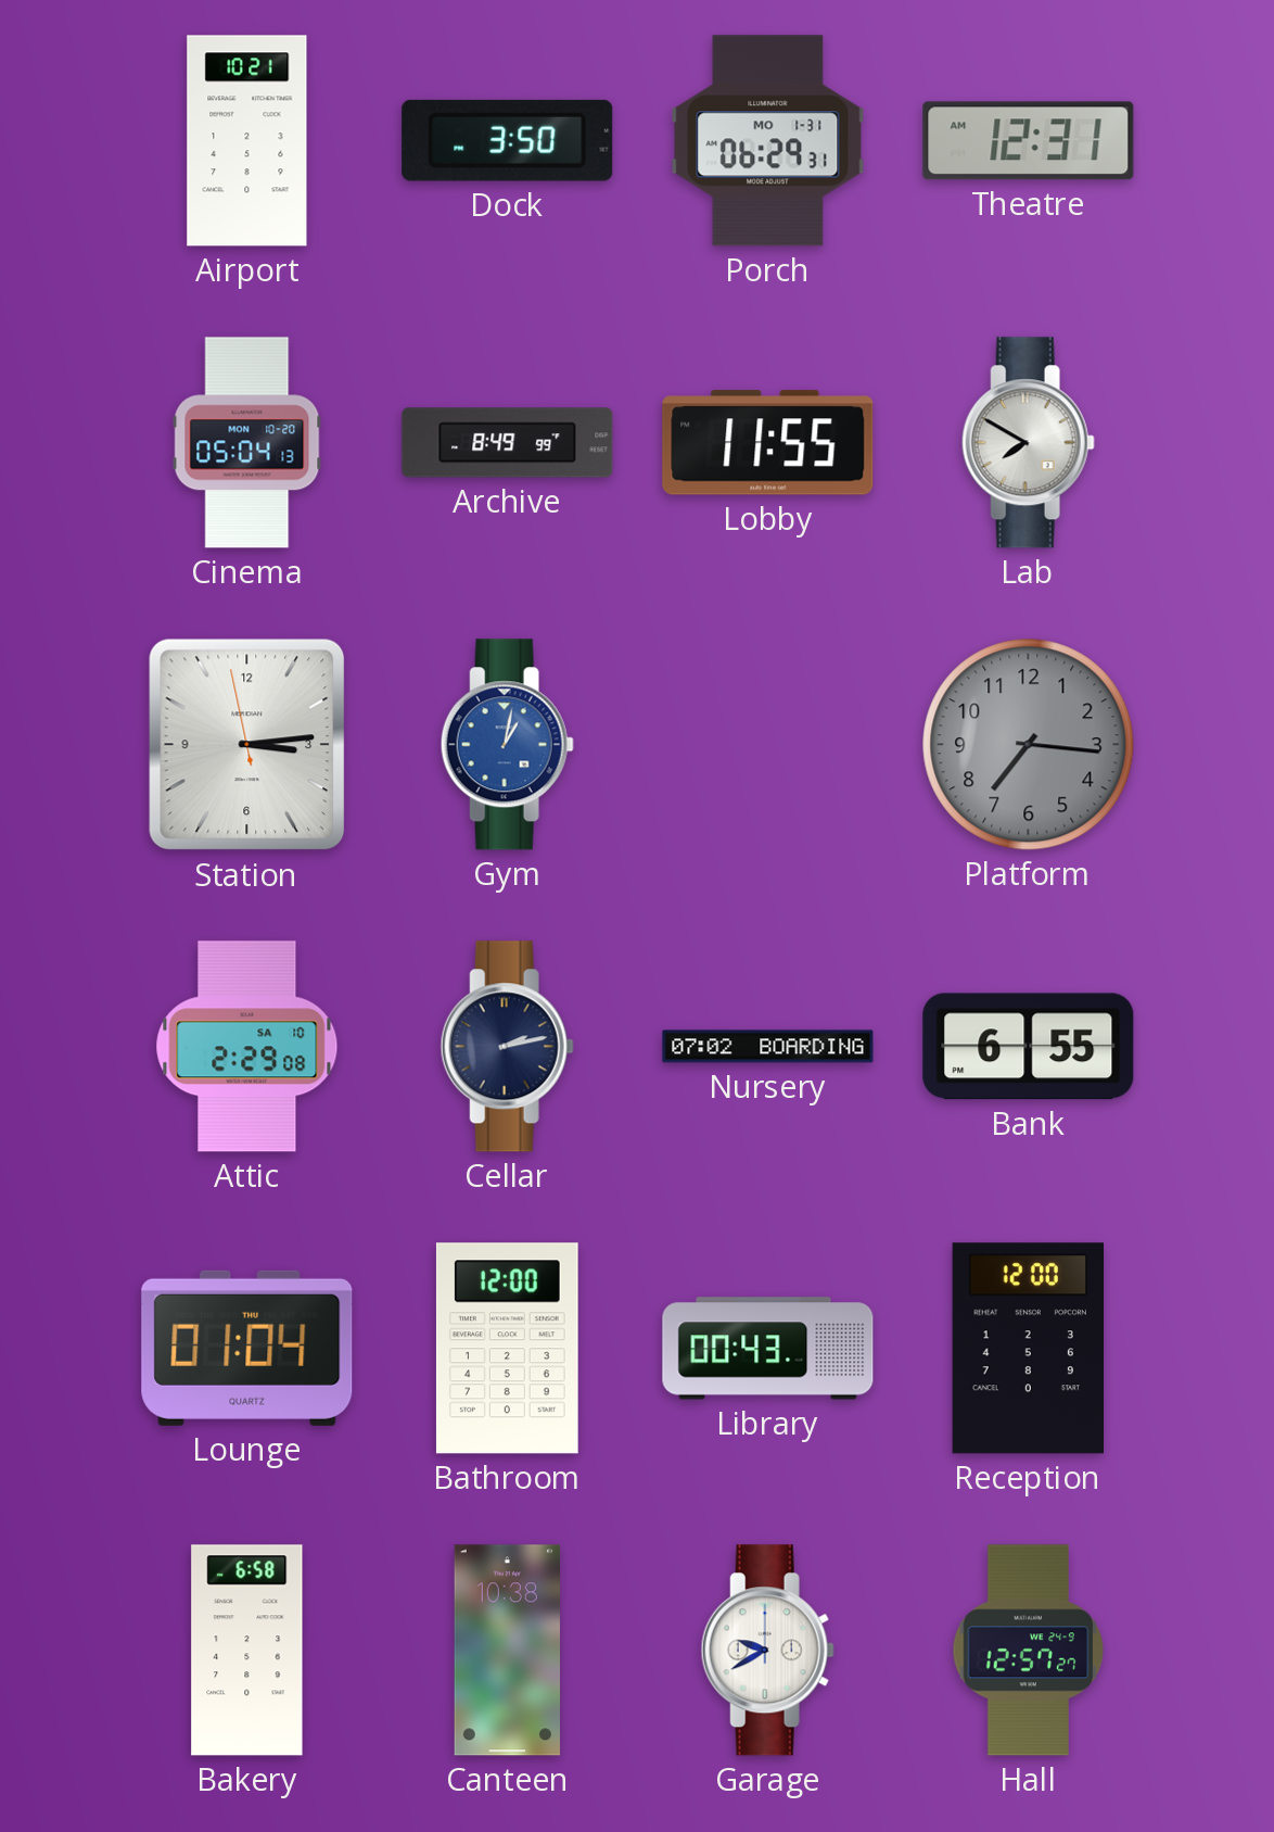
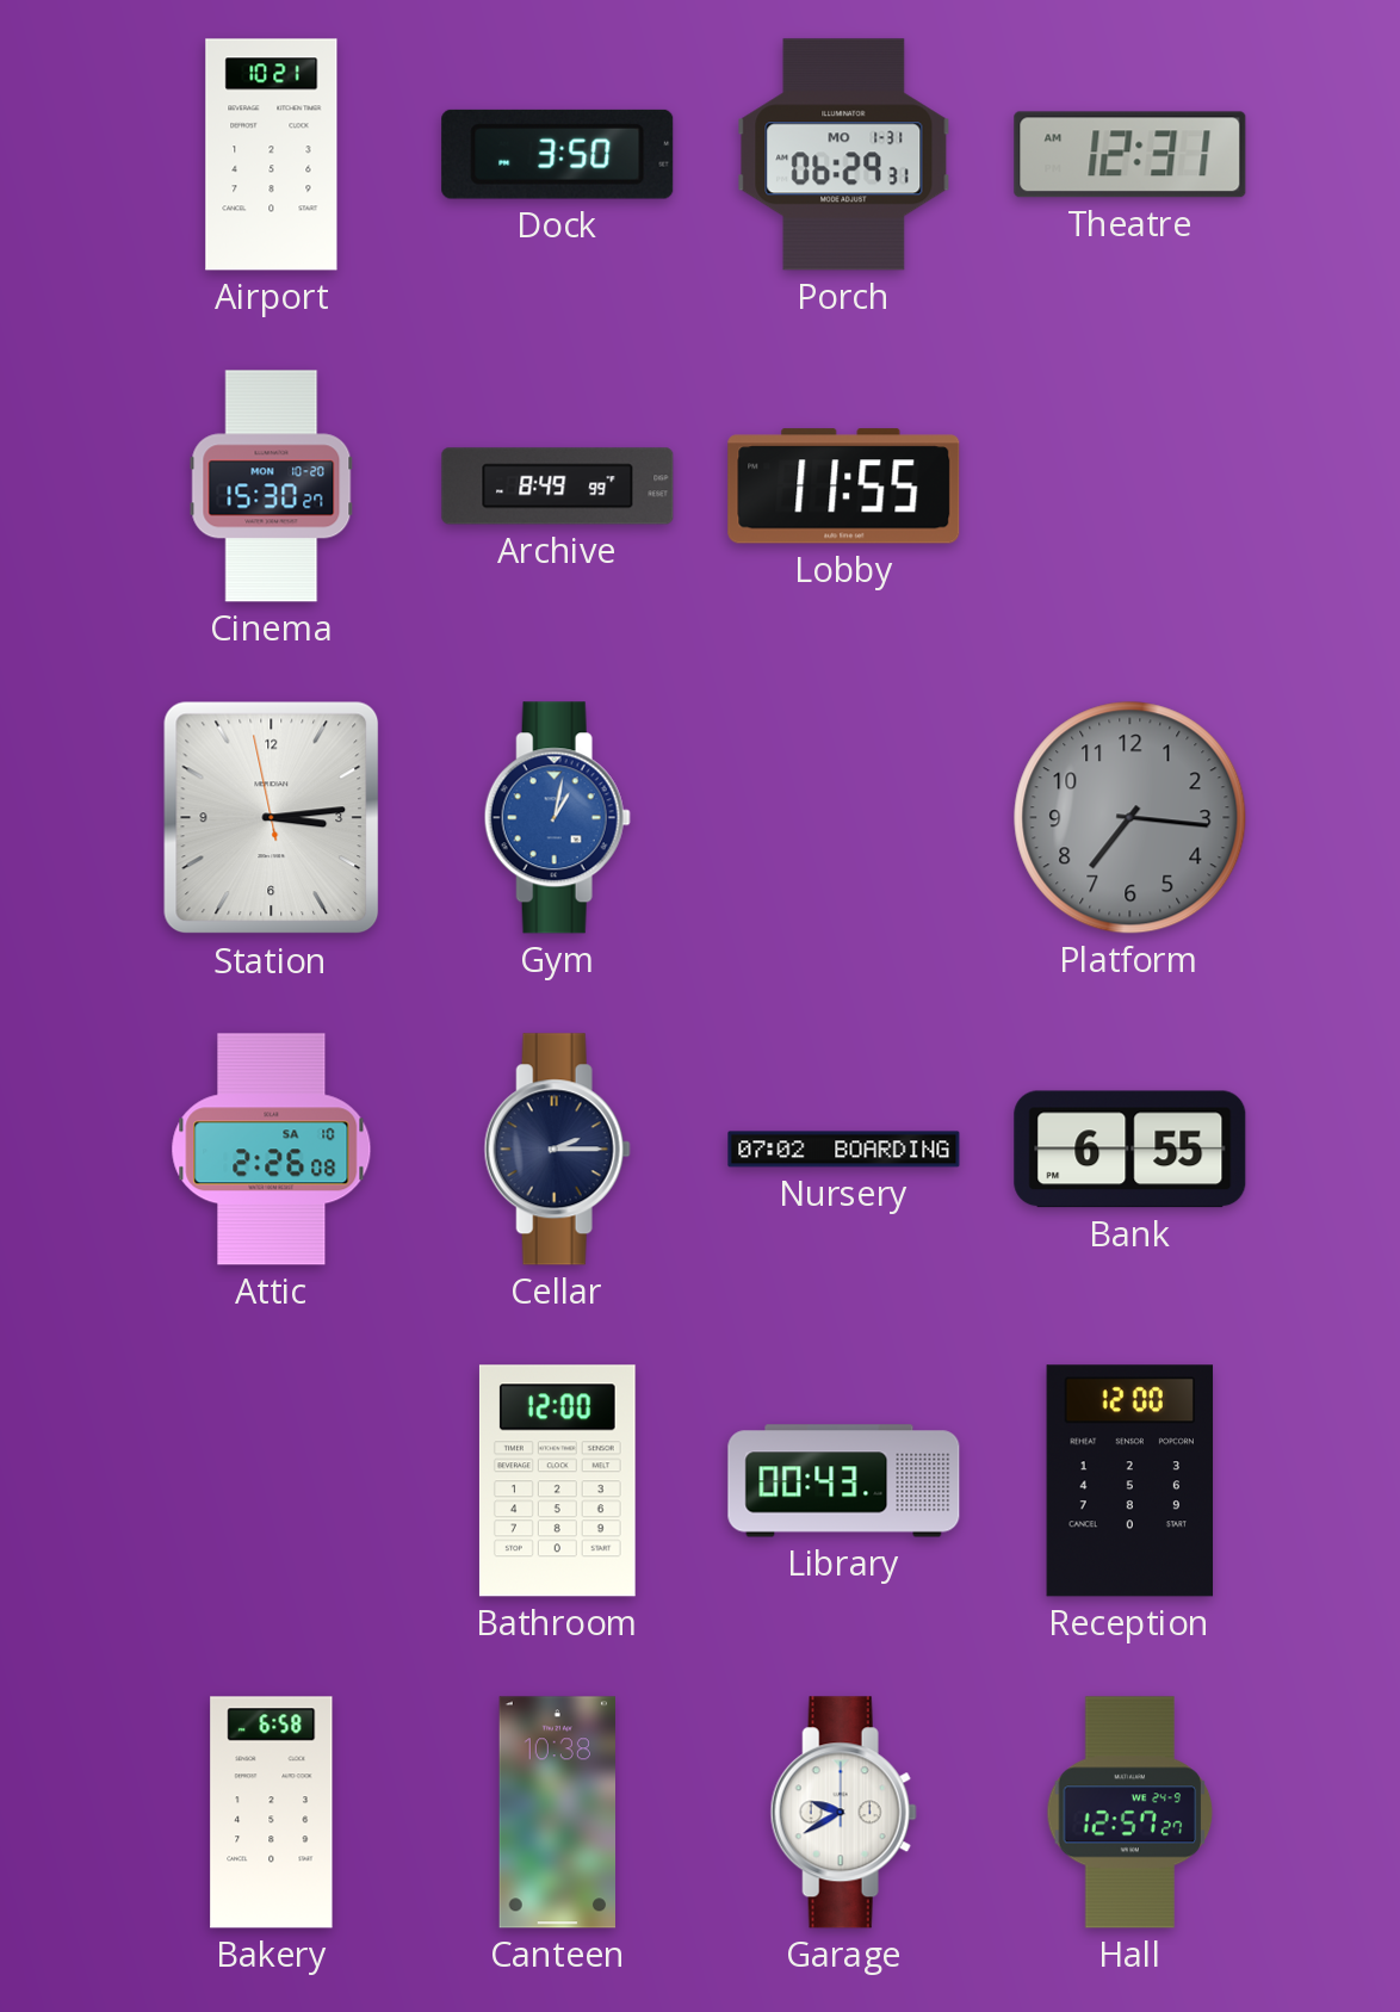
Cinema: 05:04 -> 15:30 (272, 487)
Lab: 7:50 -> none (1028, 443)
Attic: 2:29 -> 2:26 (272, 1150)
Cellar: 2:13 -> 2:15 (557, 1150)
Lounge: 01:04 -> none (247, 1348)
